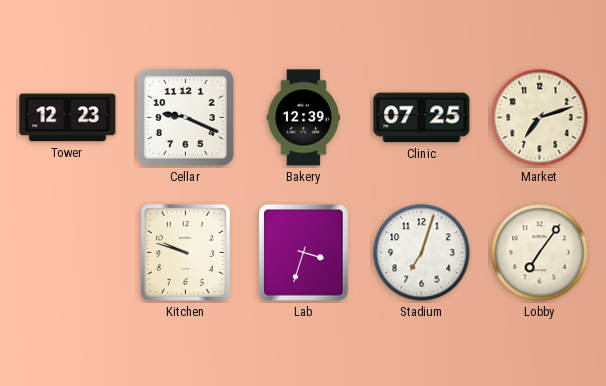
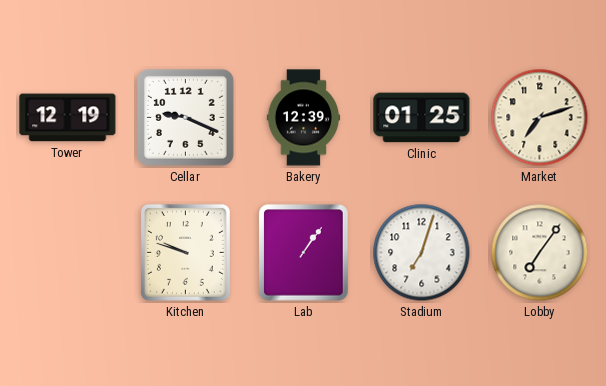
Tower: 12:23 -> 12:19 (68, 118)
Clinic: 07:25 -> 01:25 (422, 118)
Lab: 3:33 -> 1:06 (304, 253)
